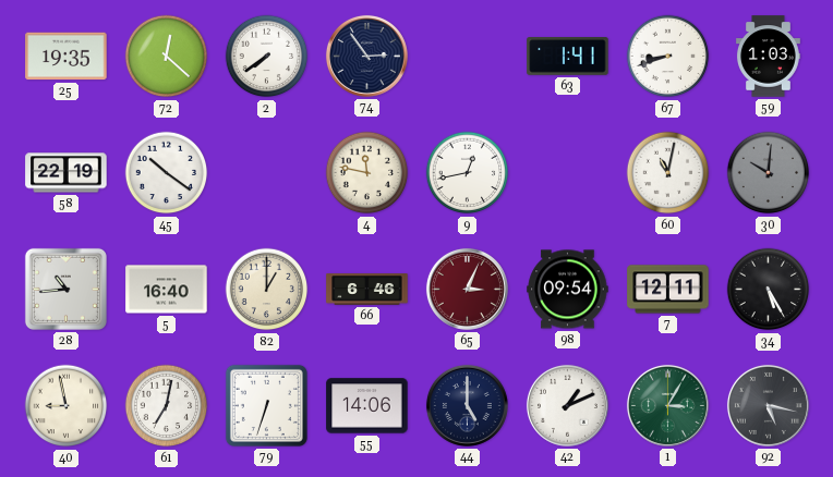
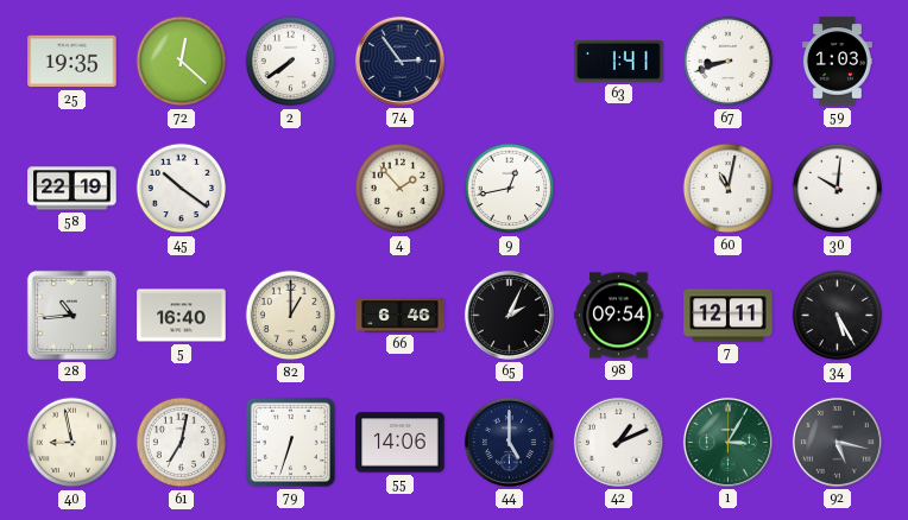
4: 11:47 -> 1:53 (401, 189)
30 dial: grey -> white (838, 189)
65: 3:04 -> 2:04 (509, 315)
65 dial: burgundy -> black (509, 315)
